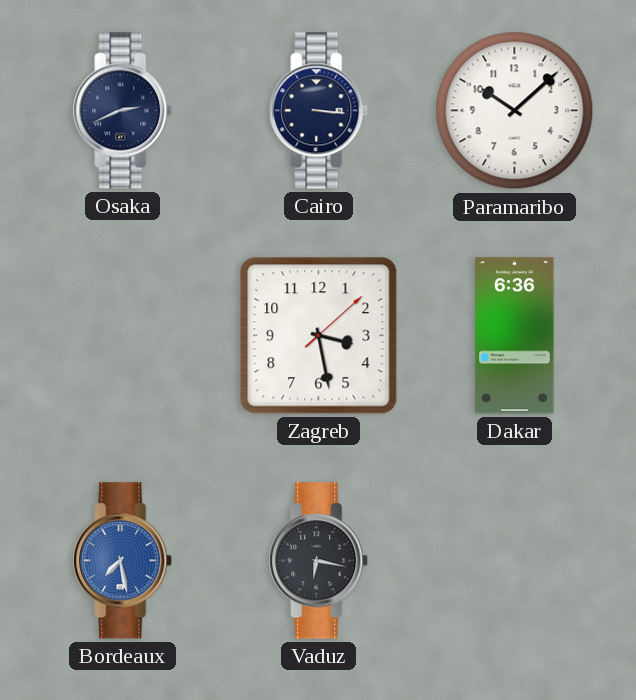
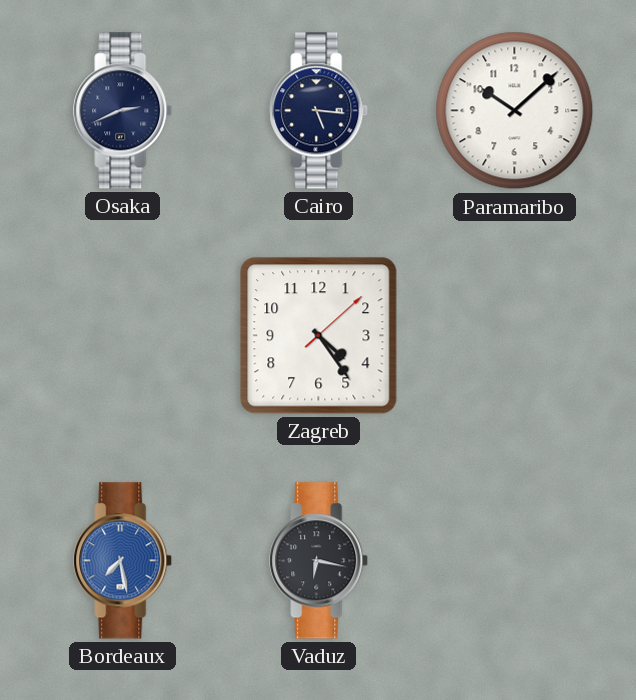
Cairo: 3:16 -> 5:16 (319, 111)
Zagreb: 3:28 -> 4:24 (319, 336)
Dakar: 6:36 -> none (515, 336)
